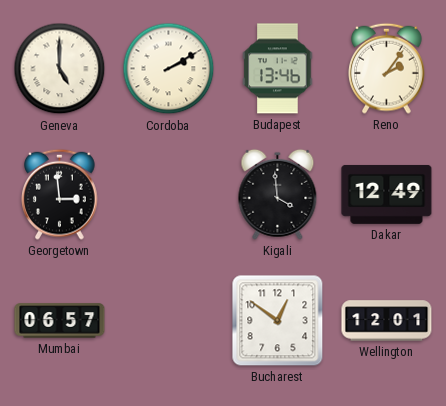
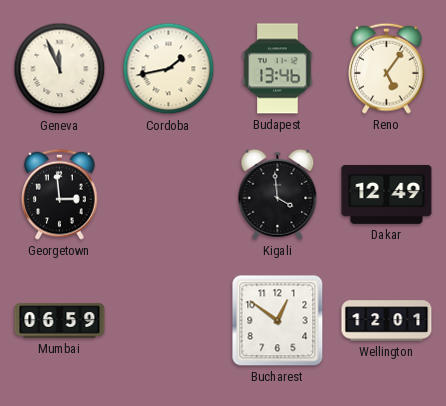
Geneva: 5:00 -> 11:56 (60, 69)
Cordoba: 2:10 -> 1:43 (169, 69)
Reno: 2:06 -> 5:06 (387, 68)
Mumbai: 06:57 -> 06:59 (60, 321)
